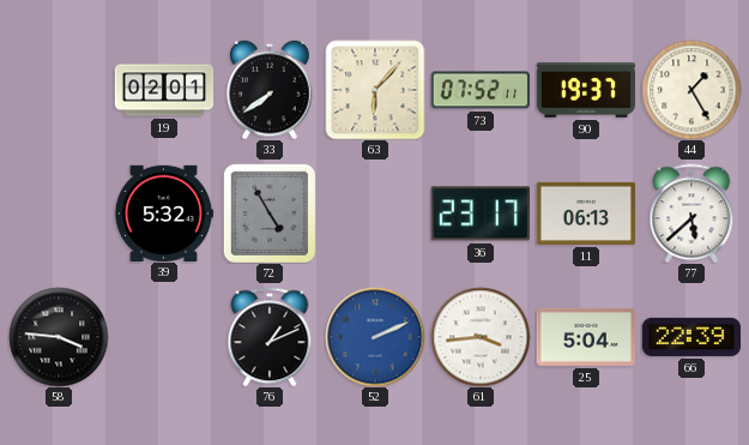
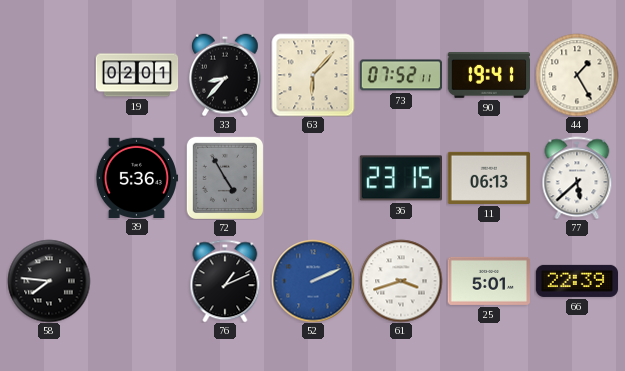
33: 7:39 -> 8:37 (226, 75)
90: 19:37 -> 19:41 (488, 75)
39: 5:32 -> 5:36 (137, 177)
36: 23:17 -> 23:15 (400, 178)
58: 3:46 -> 7:46 (49, 281)
61: 3:44 -> 3:42 (401, 281)
25: 5:04 -> 5:01 (488, 281)
